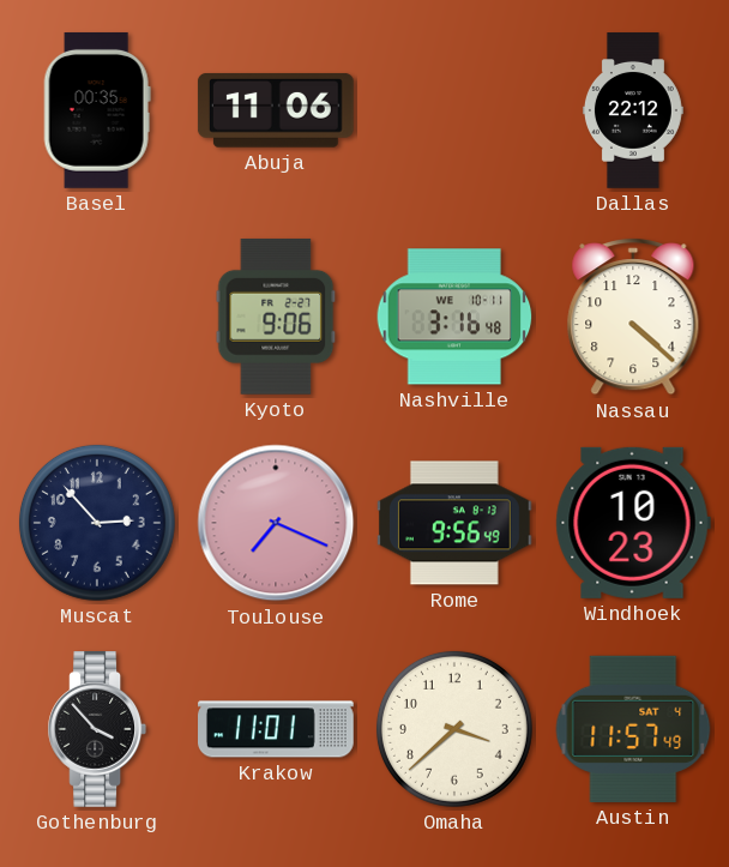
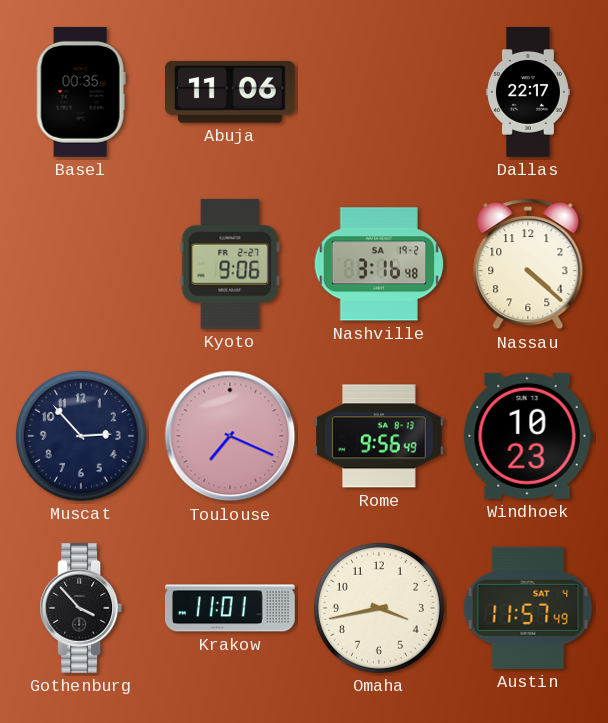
Dallas: 22:12 -> 22:17 (528, 92)
Nashville date: WE 10-11 -> SA 19-2 (379, 264)
Omaha: 3:38 -> 3:43 (379, 608)
